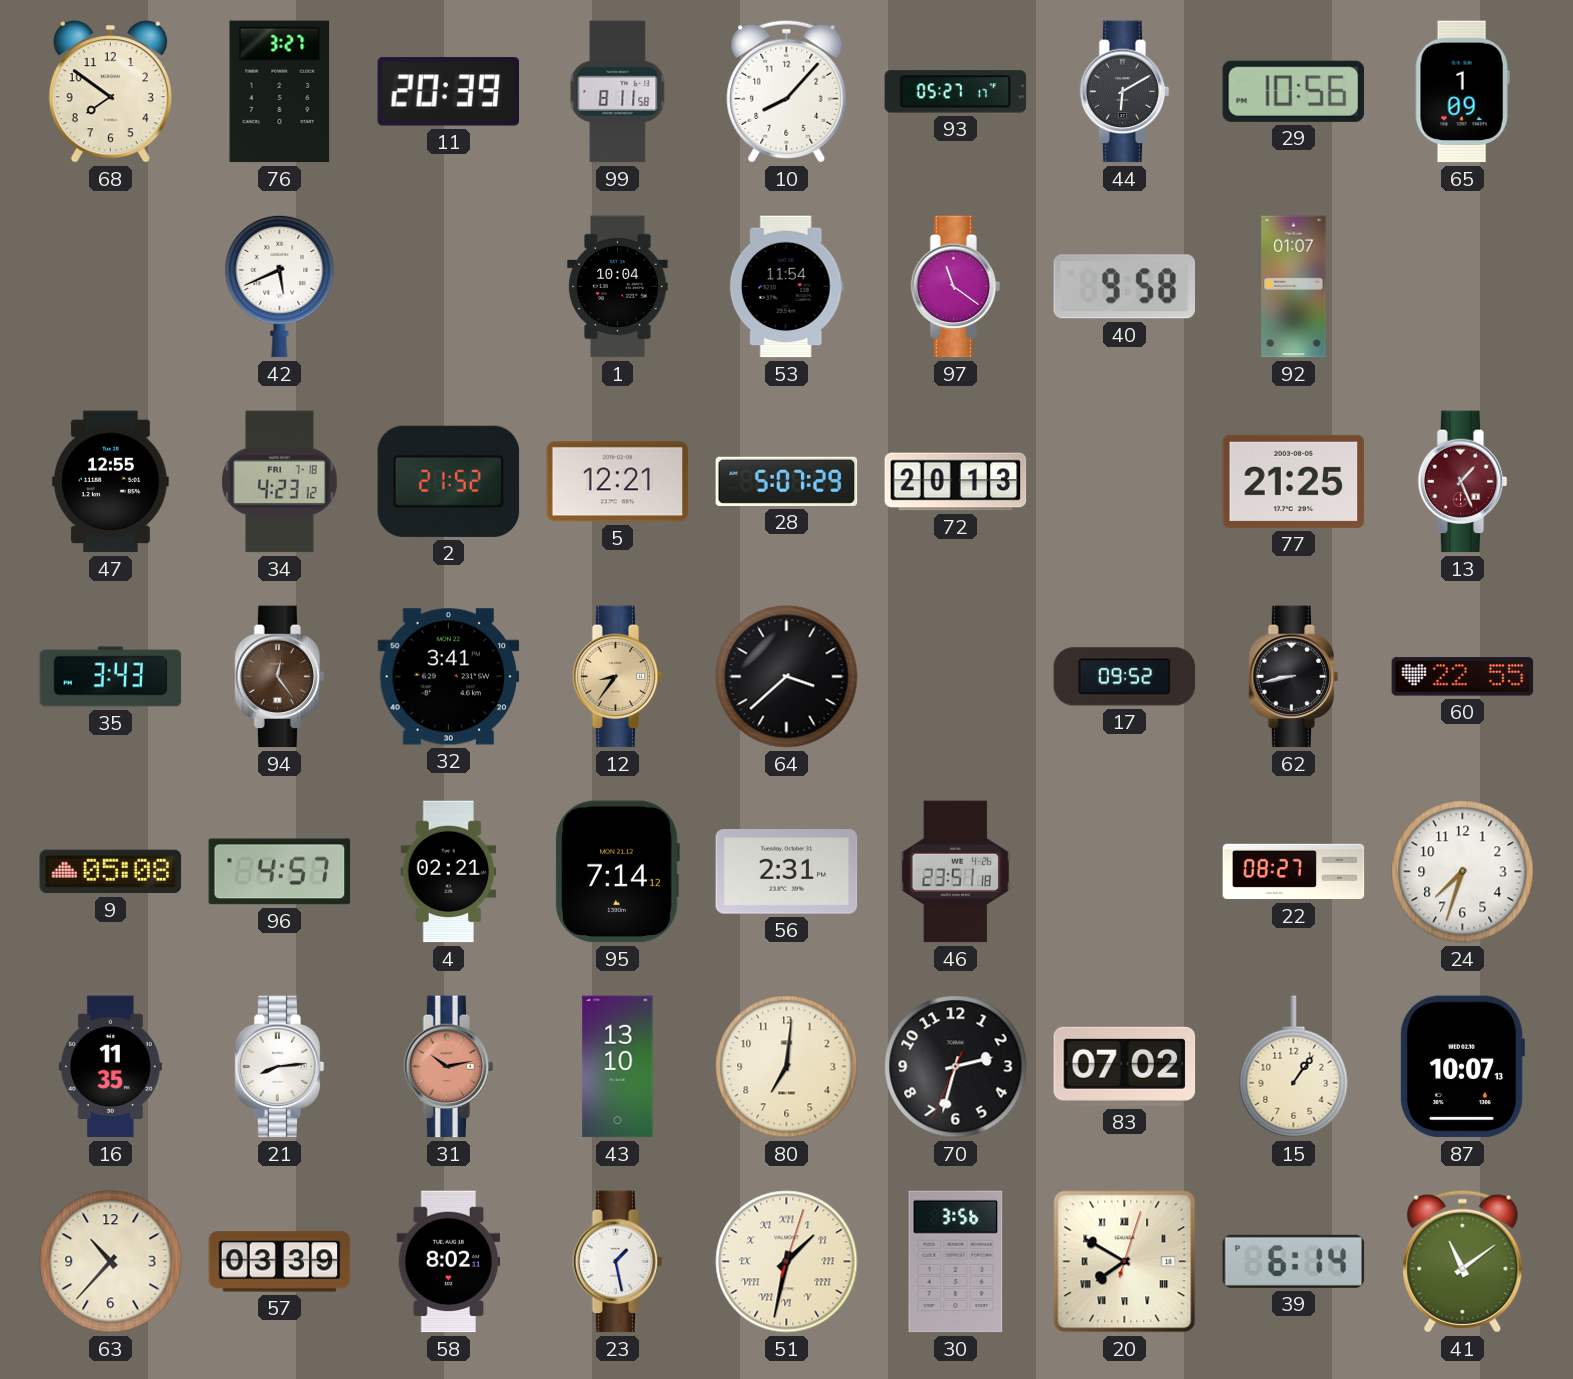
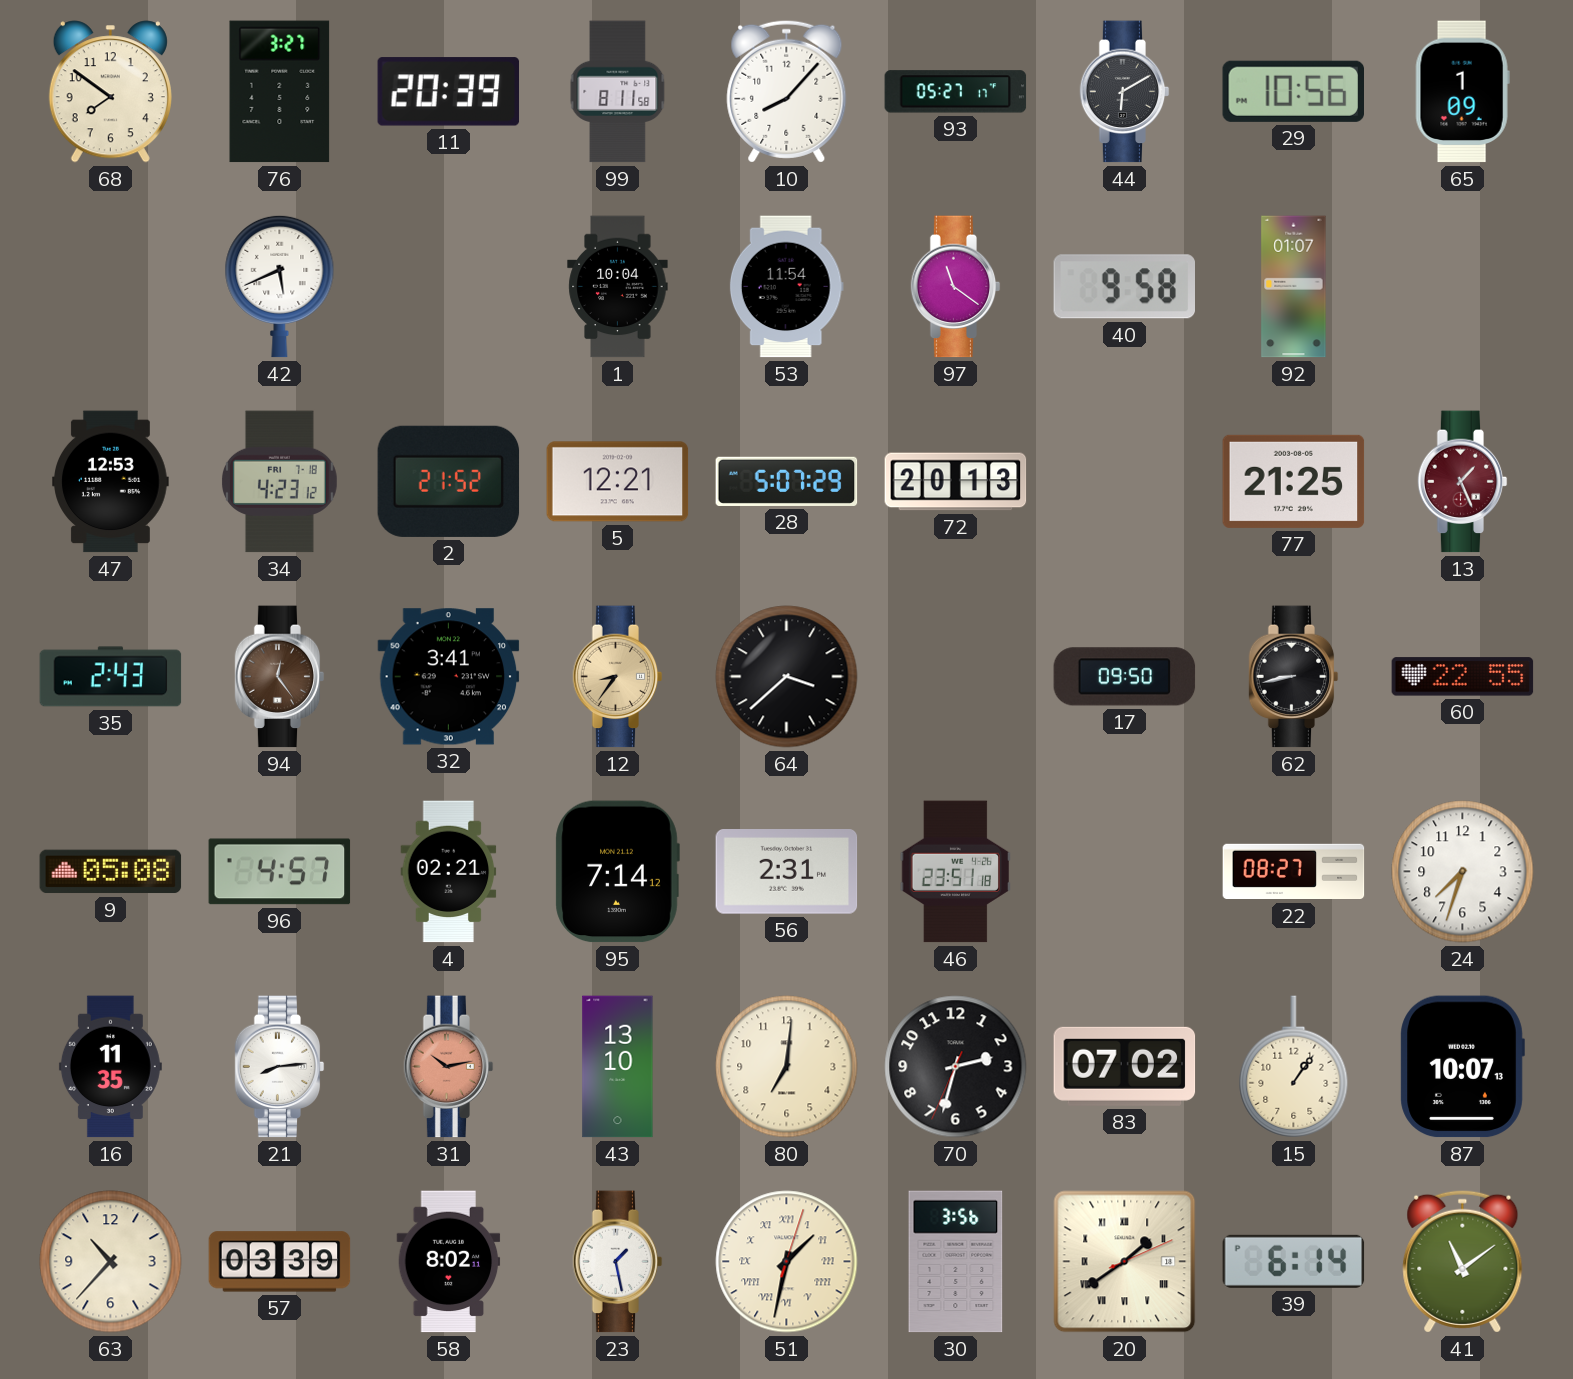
47: 12:55 -> 12:53 (111, 482)
35: 3:43 -> 2:43 (111, 677)
17: 09:52 -> 09:50 (1125, 677)
20: 7:50 -> 1:39 (1125, 1262)
